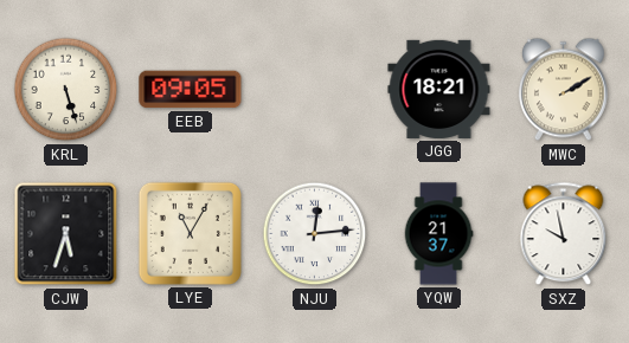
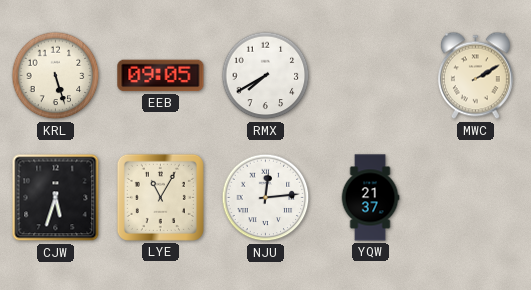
RMX: none -> 7:40 (266, 76)
JGG: 18:21 -> none (439, 89)
SXZ: 9:58 -> none (564, 234)
